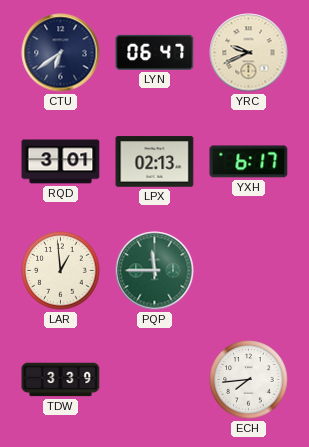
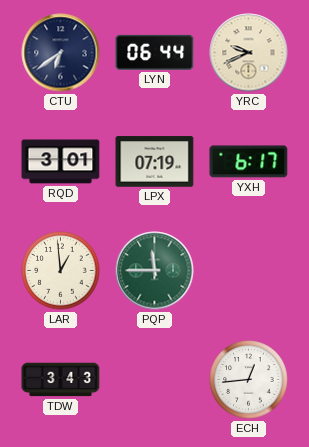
LYN: 06:47 -> 06:44 (155, 52)
LPX: 02:13 -> 07:19 (155, 162)
TDW: 3:39 -> 3:43 (61, 380)
ECH: 7:44 -> 12:44 (249, 380)
